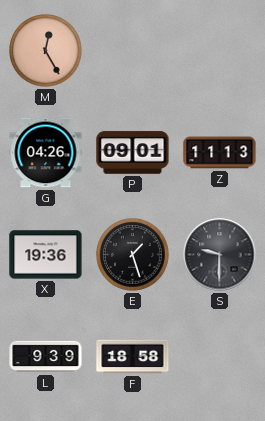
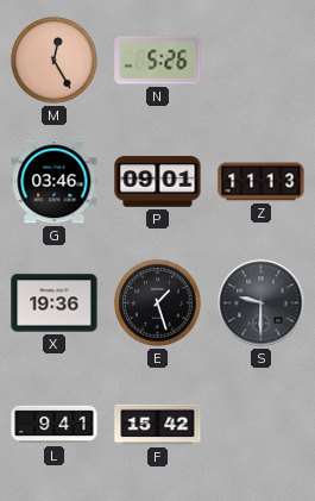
N: none -> 5:26 (158, 61)
G: 04:26 -> 03:46 (55, 182)
L: 9:39 -> 9:41 (55, 425)
F: 18:58 -> 15:42 (158, 425)
